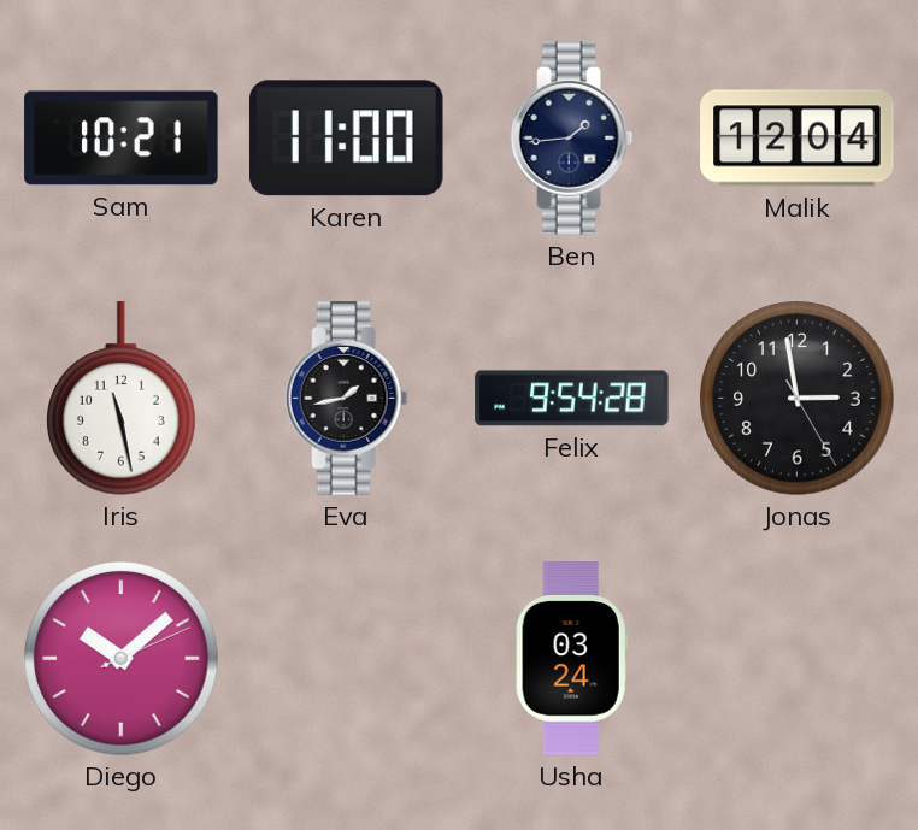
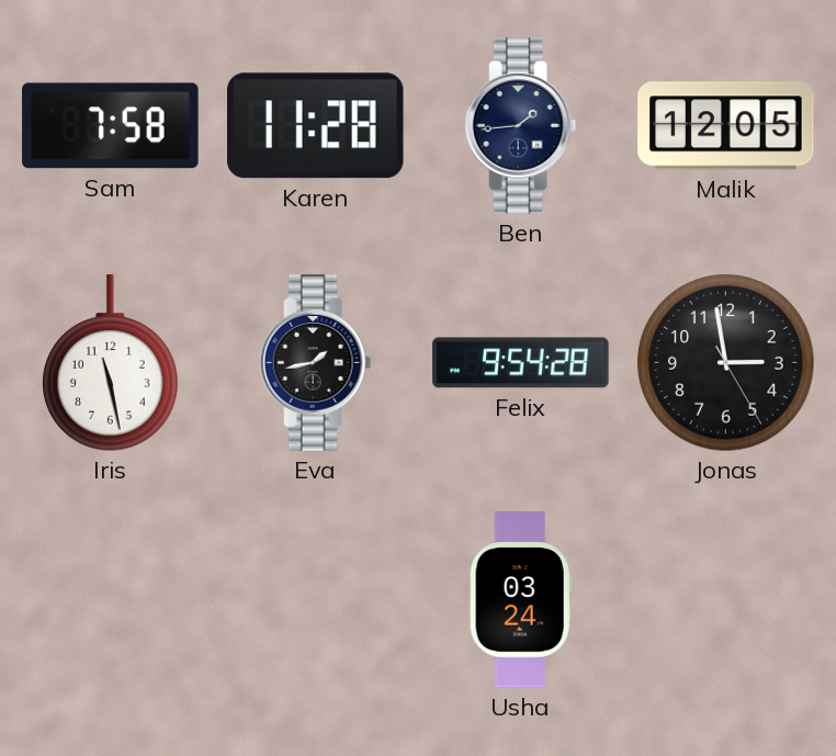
Sam: 10:21 -> 7:58 (111, 126)
Karen: 11:00 -> 11:28 (316, 126)
Malik: 12:04 -> 12:05 (726, 126)
Diego: 10:08 -> none (122, 659)
